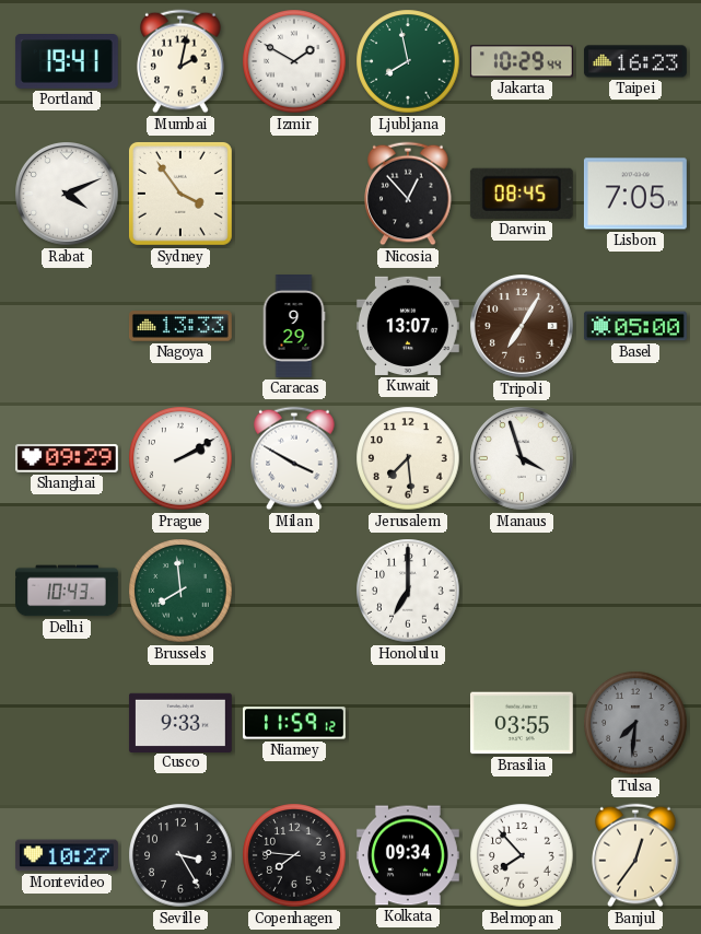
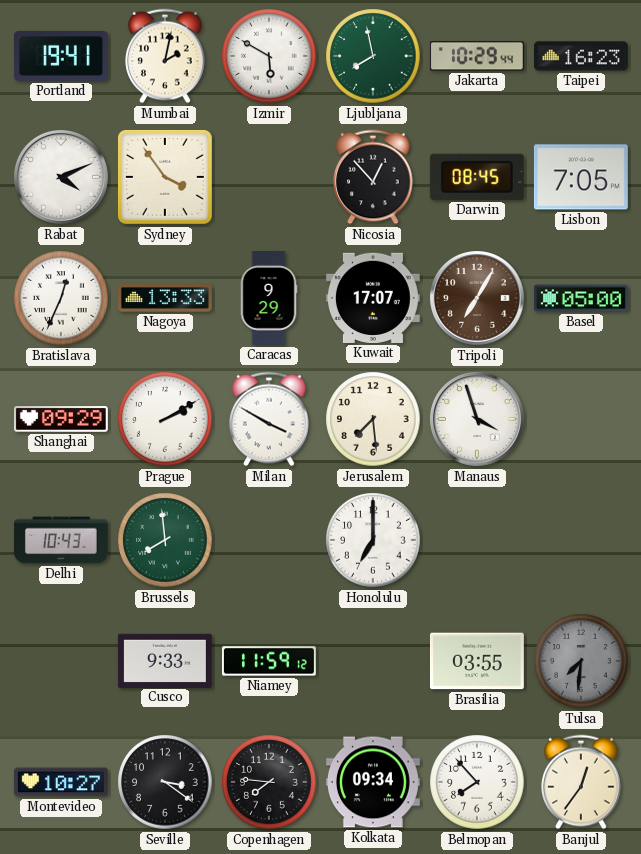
Izmir: 1:50 -> 5:50 (269, 56)
Bratislava: none -> 12:34 (61, 298)
Kuwait: 13:07 -> 17:07 (373, 298)
Seville: 3:25 -> 3:21 (165, 782)
